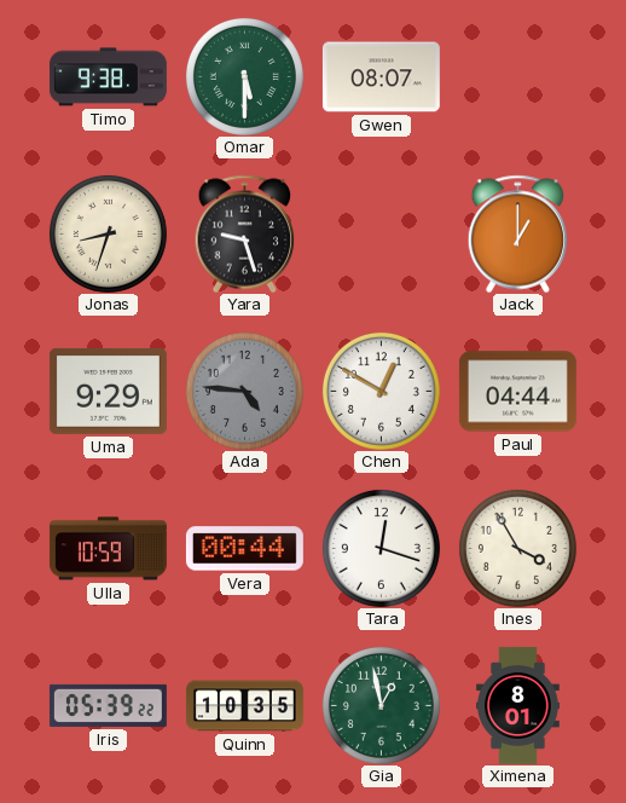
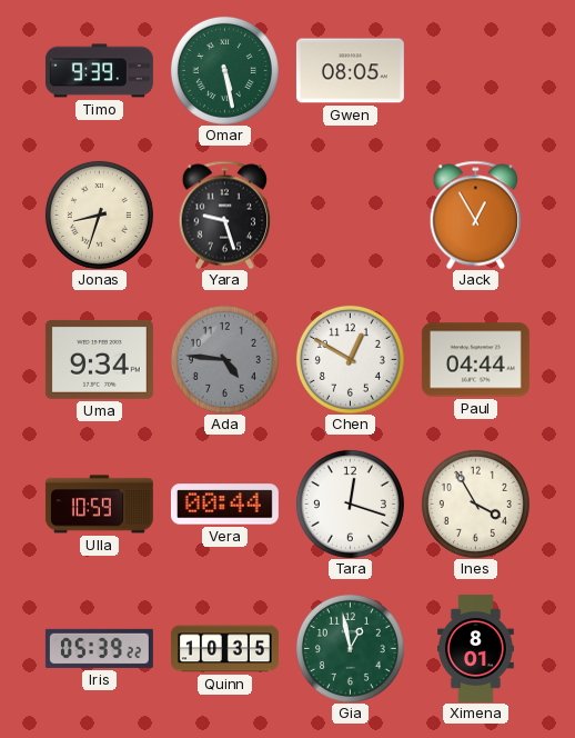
Timo: 9:38 -> 9:39 (99, 71)
Omar: 5:30 -> 5:28 (224, 70)
Gwen: 08:07 -> 08:05 (350, 71)
Jack: 1:00 -> 12:55 (476, 215)
Uma: 9:29 -> 9:34 (99, 359)
